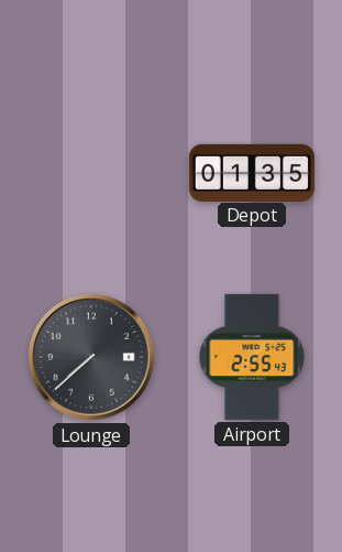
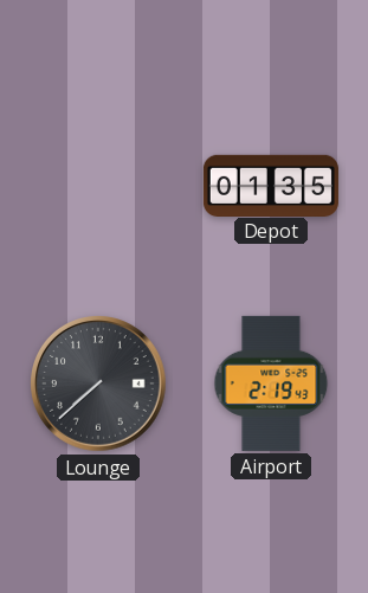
Airport: 2:55 -> 2:19 (271, 383)
